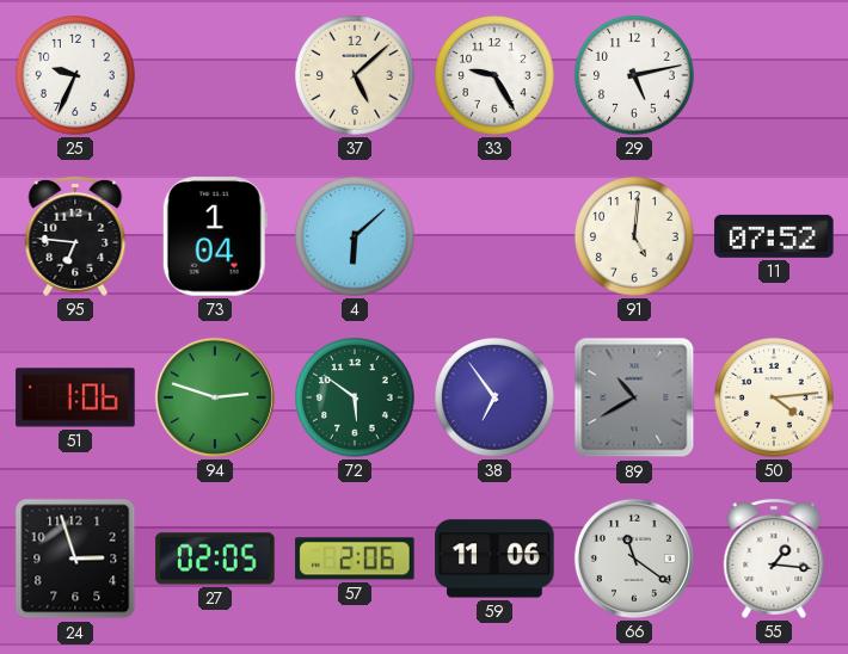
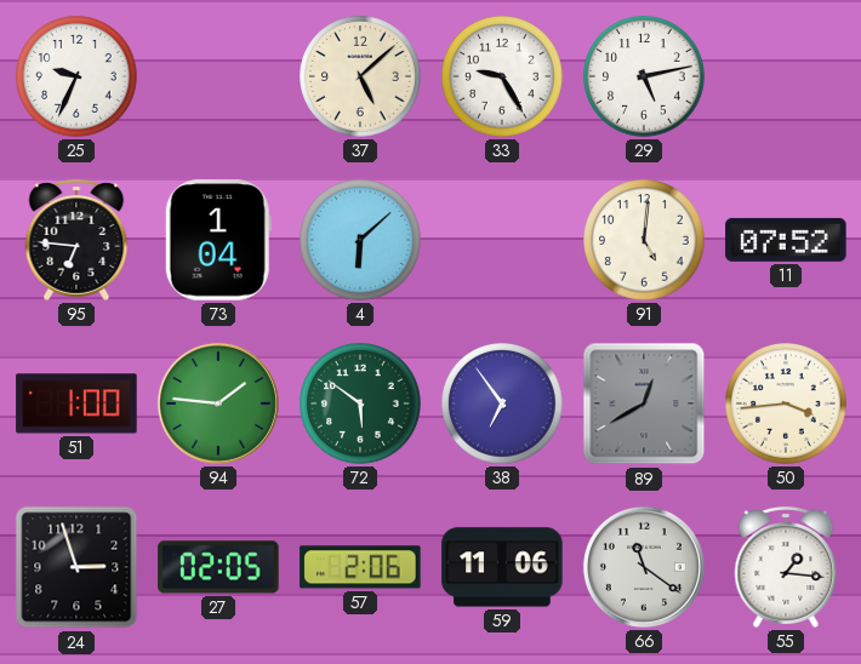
51: 1:06 -> 1:00 (76, 403)
94: 2:48 -> 1:46 (218, 403)
89: 10:40 -> 12:40 (644, 403)
50: 4:14 -> 3:44 (787, 405)
